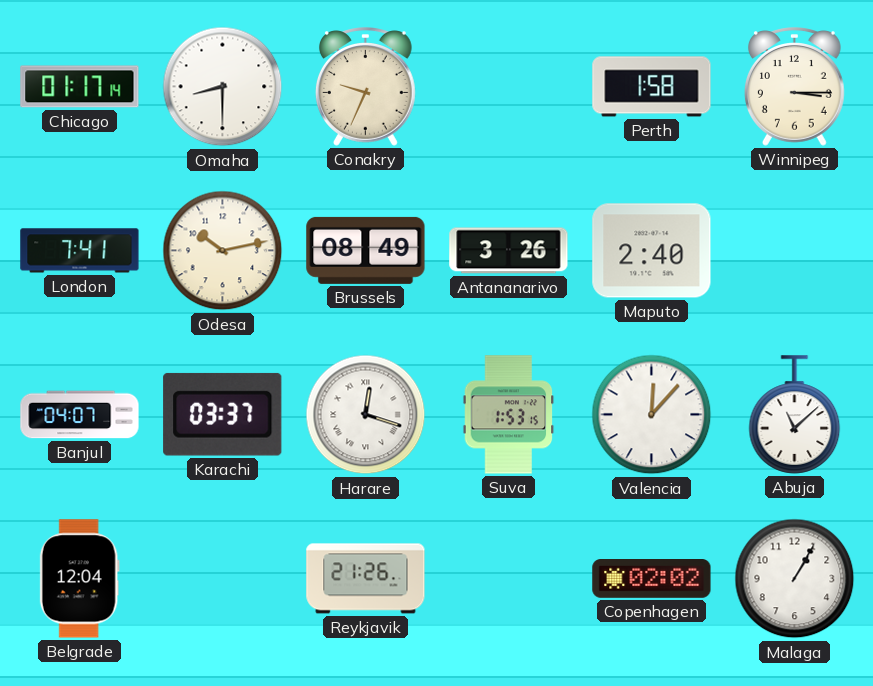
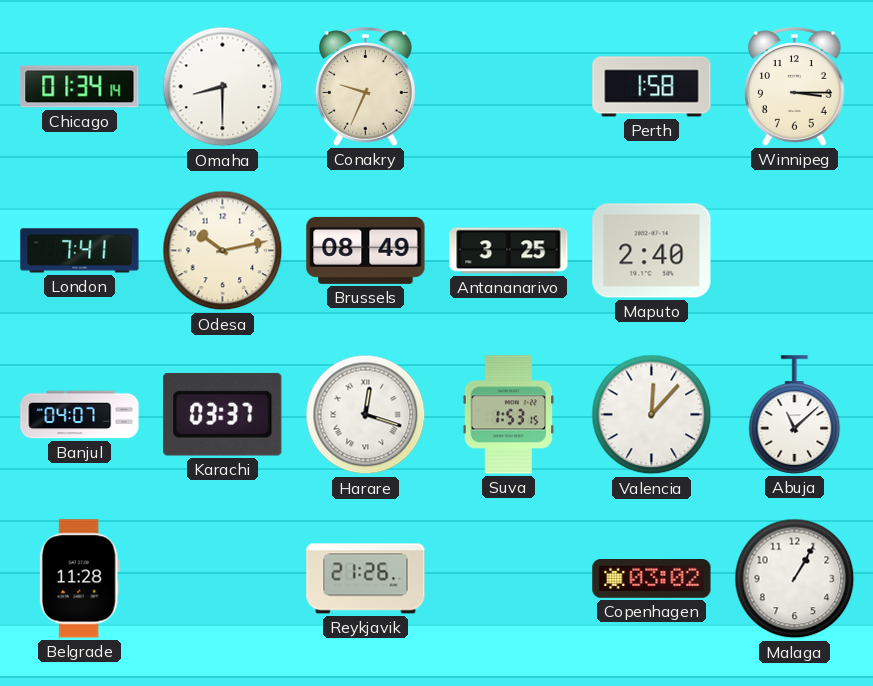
Chicago: 01:17 -> 01:34 (80, 87)
Antananarivo: 3:26 -> 3:25 (509, 251)
Belgrade: 12:04 -> 11:28 (79, 579)
Copenhagen: 02:02 -> 03:02 (652, 579)
